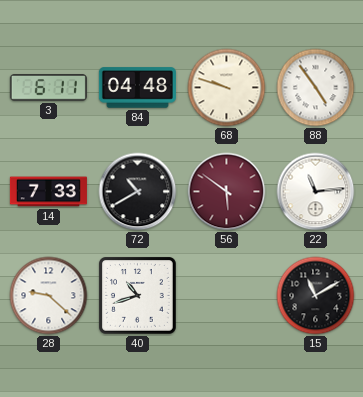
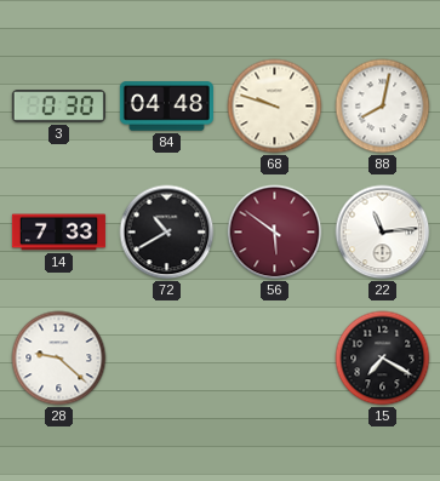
3: 6:11 -> 0:30 (58, 107)
88: 4:54 -> 8:02 (383, 107)
40: 10:42 -> none (138, 296)
15: 11:10 -> 7:20 (383, 359)
